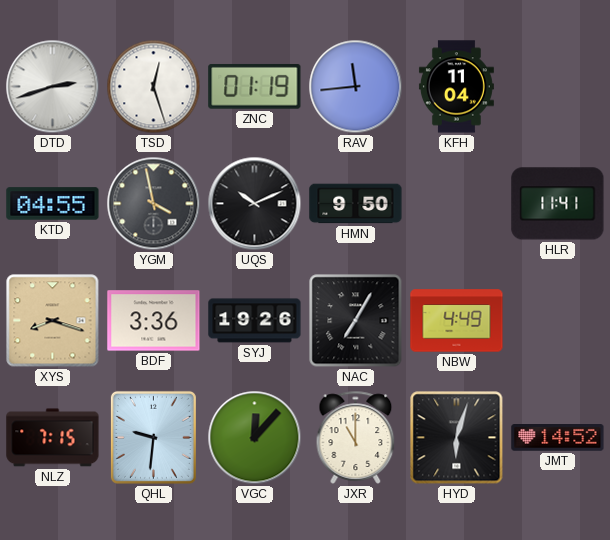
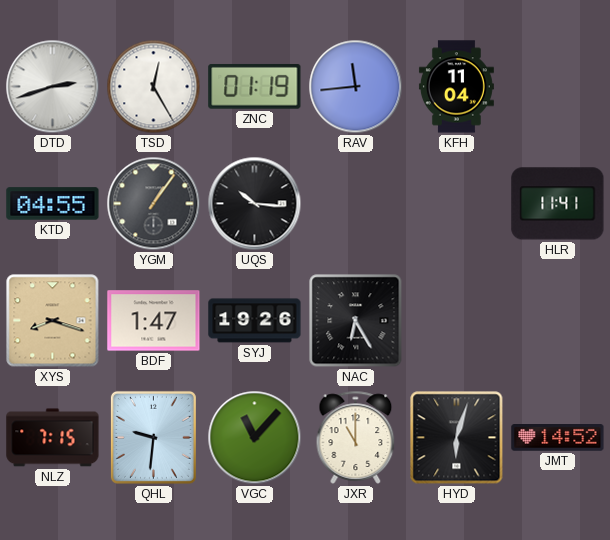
TSD: 12:27 -> 12:25 (154, 87)
YGM: 3:58 -> 1:06 (154, 204)
UQS: 10:11 -> 10:16 (255, 204)
HMN: 9:50 -> none (356, 204)
BDF: 3:36 -> 1:47 (154, 321)
NAC: 7:05 -> 6:25 (356, 321)
NBW: 4:49 -> none (457, 321)
VGC: 12:07 -> 11:07 (255, 438)
